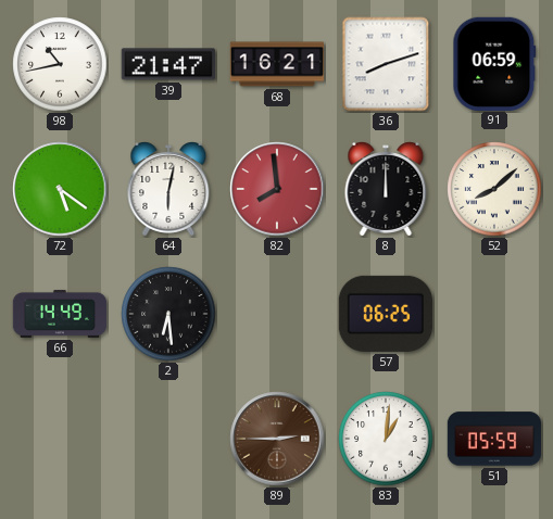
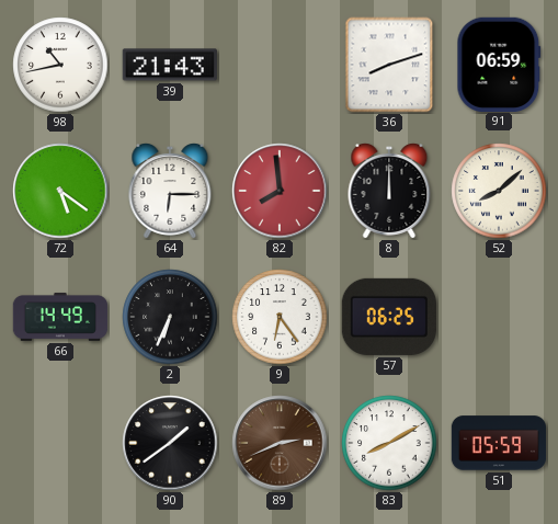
39: 21:47 -> 21:43 (170, 65)
68: 16:21 -> none (277, 64)
64: 6:02 -> 6:15 (170, 192)
2: 6:29 -> 6:34 (170, 317)
9: none -> 6:24 (280, 317)
90: none -> 1:39 (170, 443)
89: 2:45 -> 2:41 (280, 443)
83: 1:01 -> 8:10 (389, 443)
